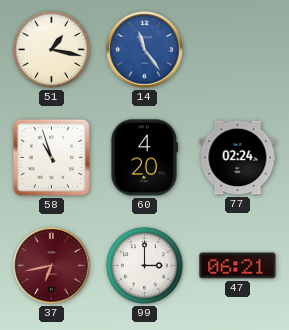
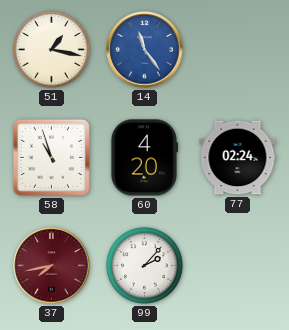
37: 6:43 -> 7:43 (52, 266)
99: 3:00 -> 2:07 (145, 266)
47: 06:21 -> none (238, 266)
